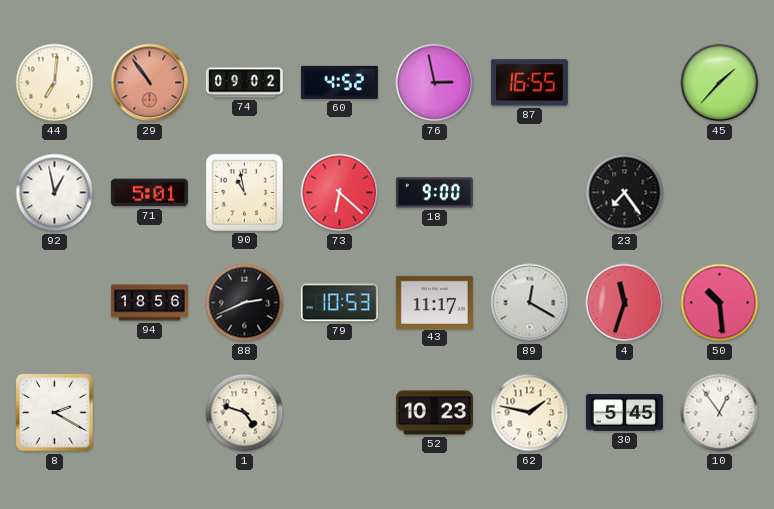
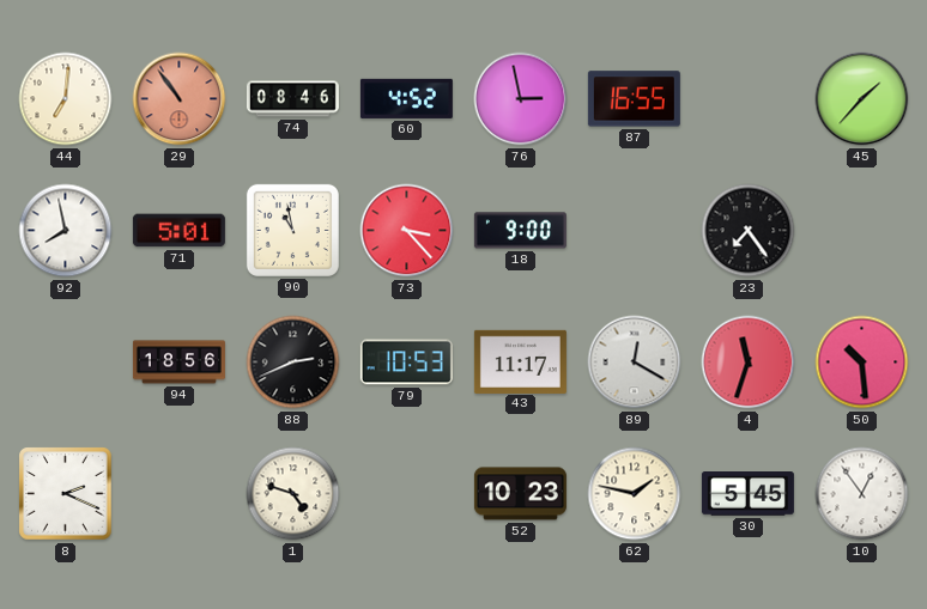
74: 09:02 -> 08:46 (292, 99)
92: 12:58 -> 7:58 (66, 231)
73: 6:22 -> 3:23 (407, 231)
8: 2:20 -> 2:19 (66, 494)
